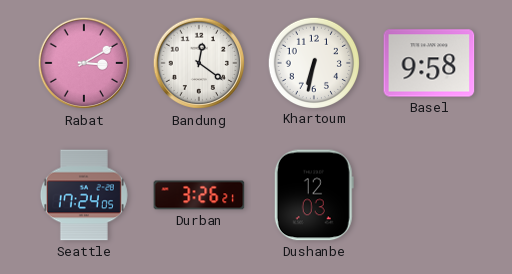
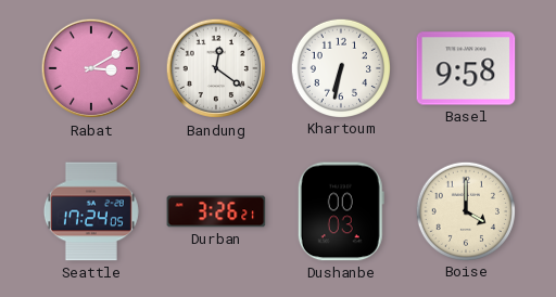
Dushanbe: 12:03 -> 00:03 (341, 211)
Boise: none -> 4:00 (465, 210)
